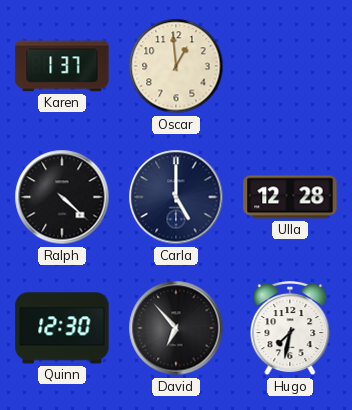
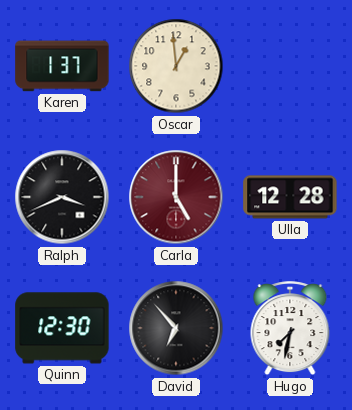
Ralph: 4:22 -> 3:41 (62, 197)
Carla dial: navy -> burgundy (176, 197)
